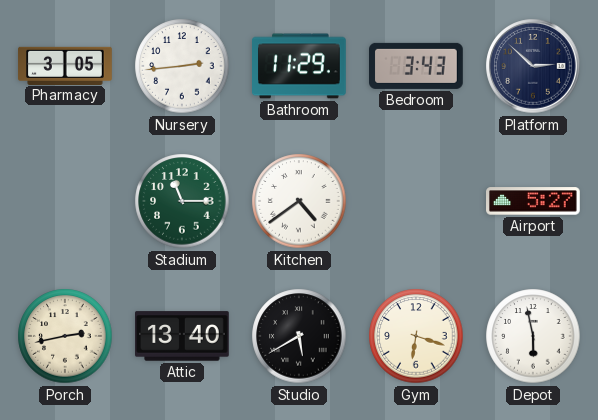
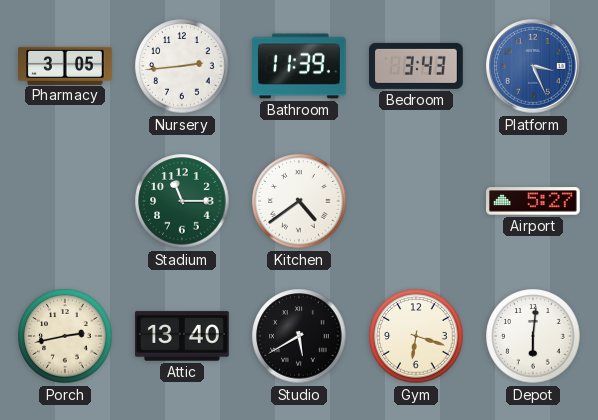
Bathroom: 11:29 -> 11:39 (300, 66)
Platform: 2:52 -> 3:26 (533, 66)
Platform dial: navy -> blue (533, 66)
Depot: 5:58 -> 6:01 (533, 336)
